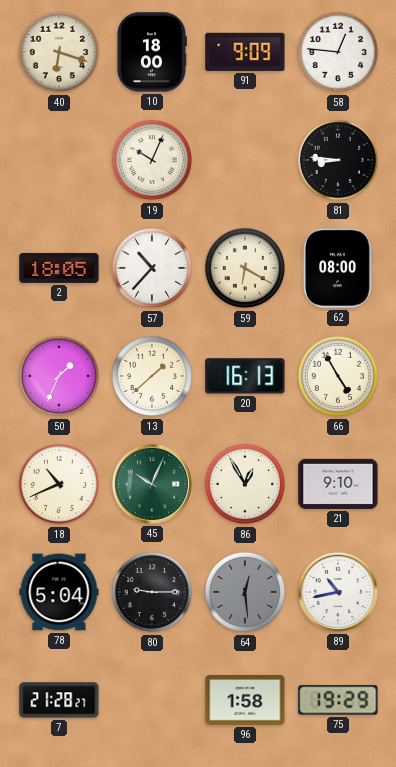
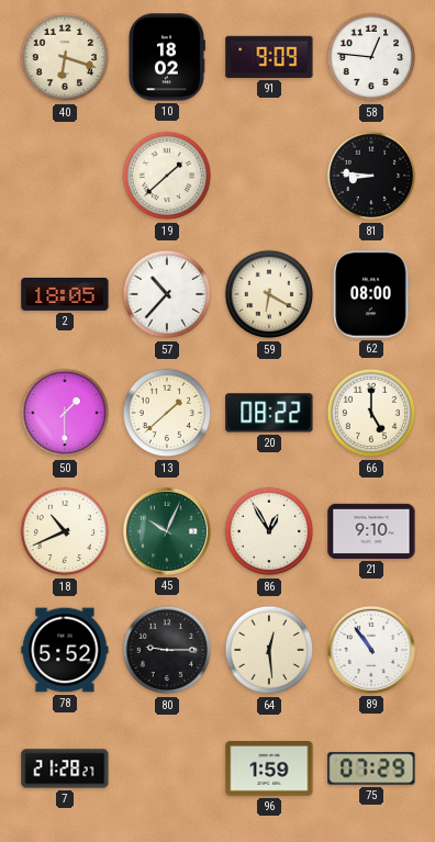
10: 18:00 -> 18:02 (166, 57)
19: 10:04 -> 1:38 (167, 176)
50: 1:34 -> 1:30 (65, 413)
20: 16:13 -> 08:22 (269, 413)
66: 4:55 -> 5:00 (371, 413)
78: 5:04 -> 5:52 (65, 650)
64 dial: grey -> cream (269, 650)
89: 10:43 -> 10:54 (371, 650)
96: 1:58 -> 1:59 (269, 770)
75: 19:29 -> 07:29 (371, 768)
